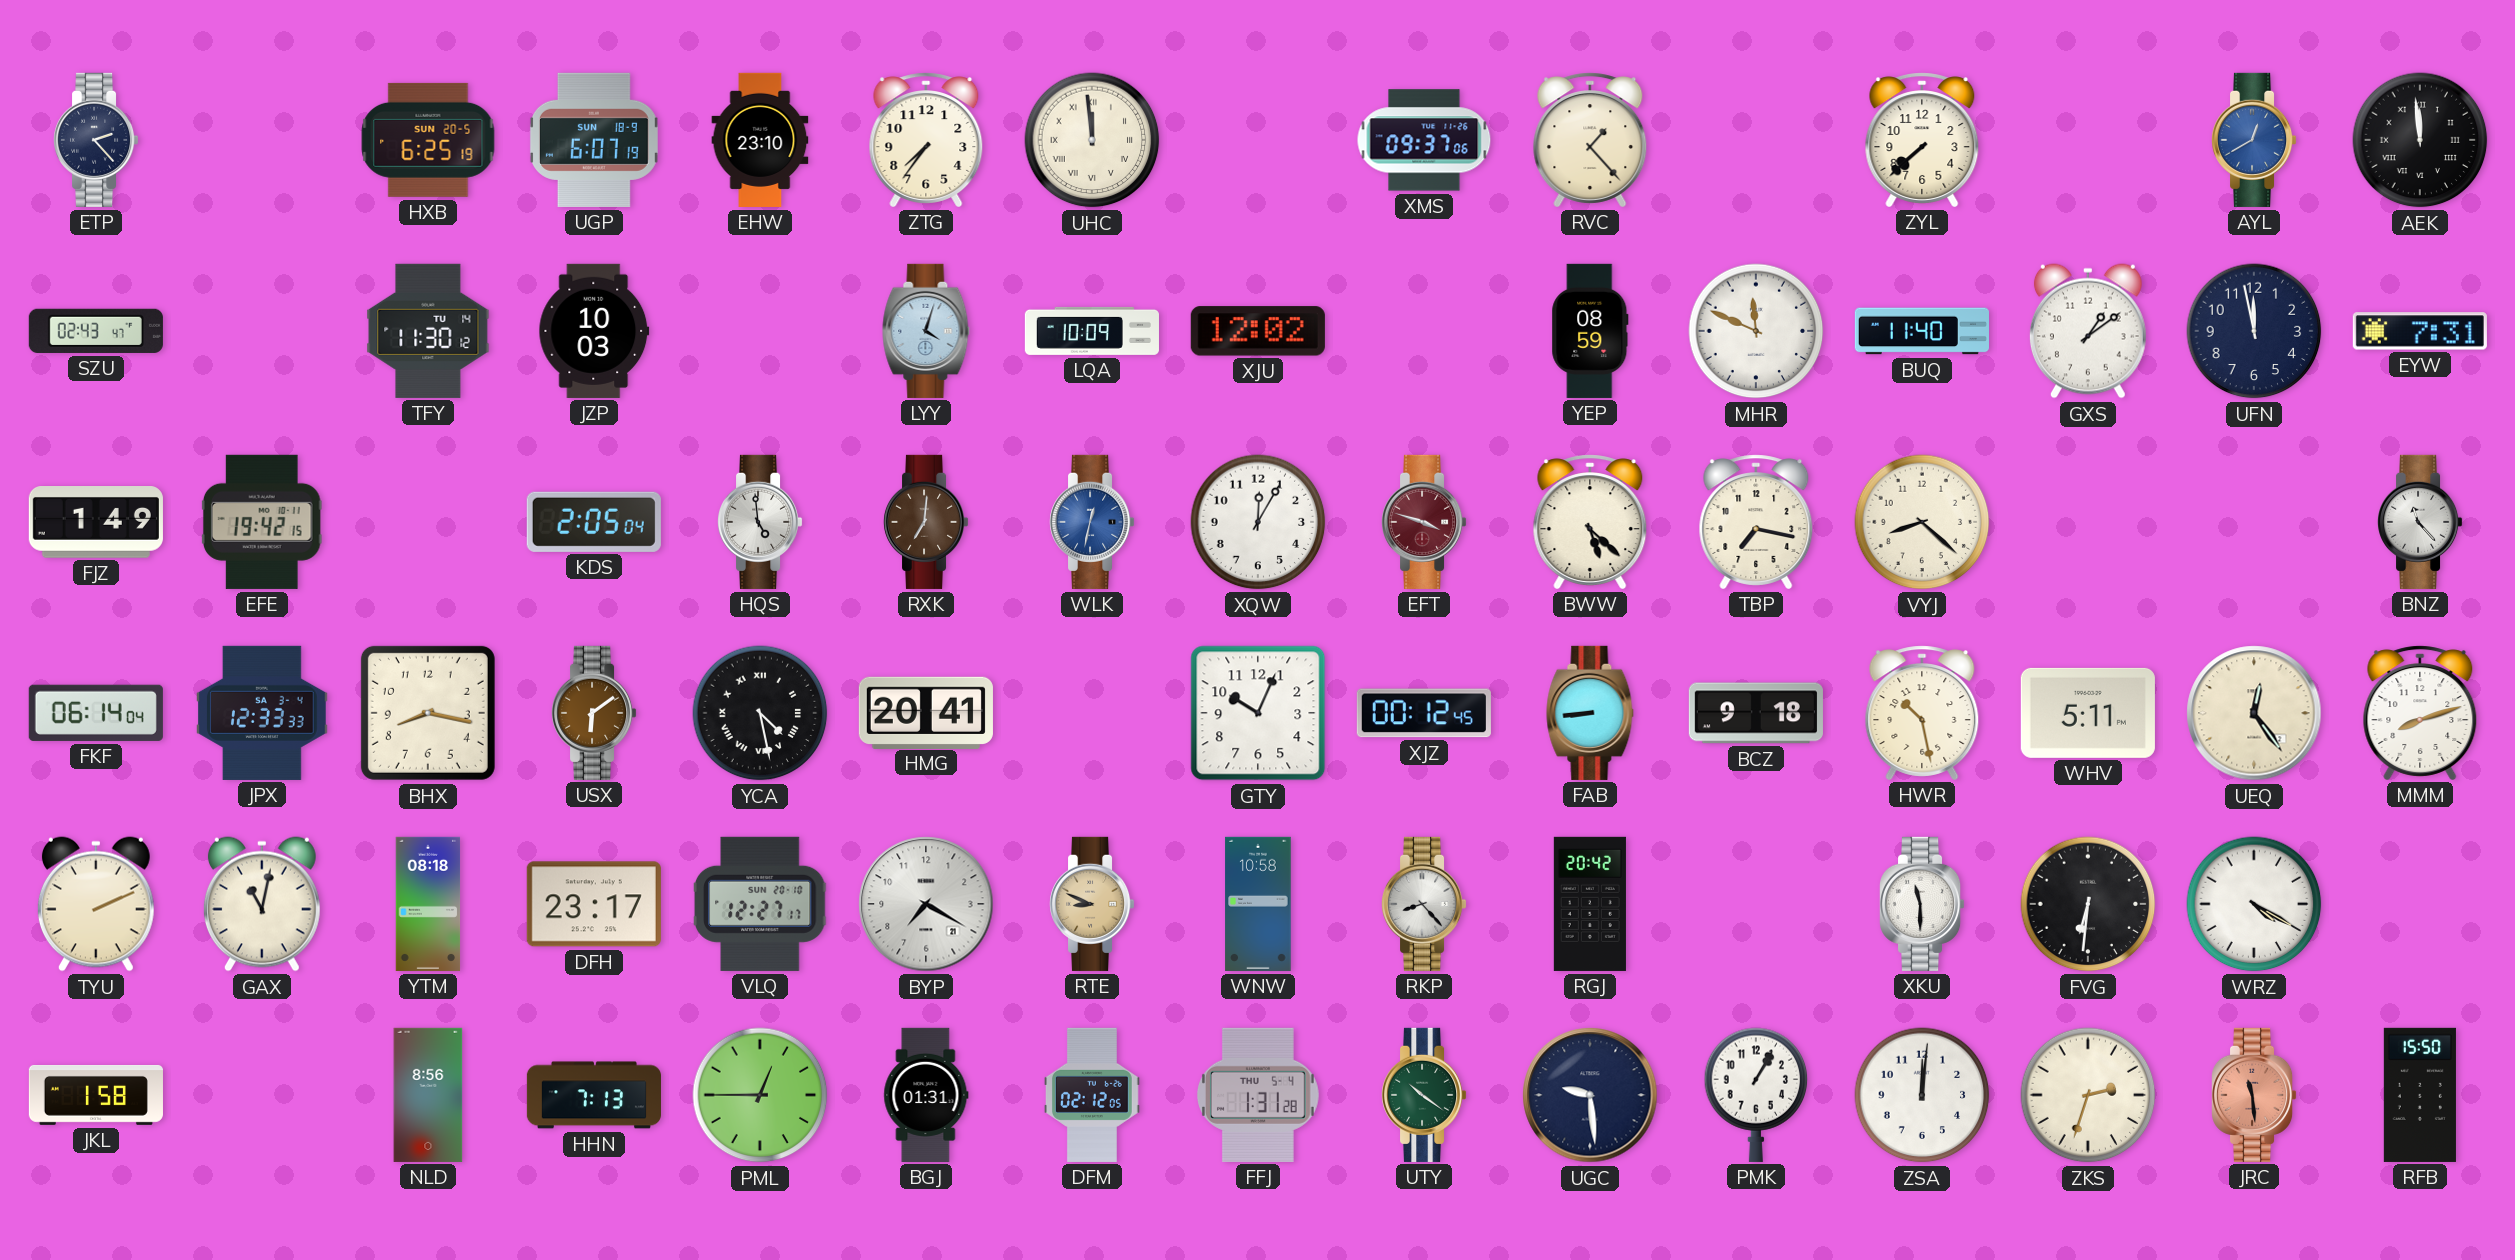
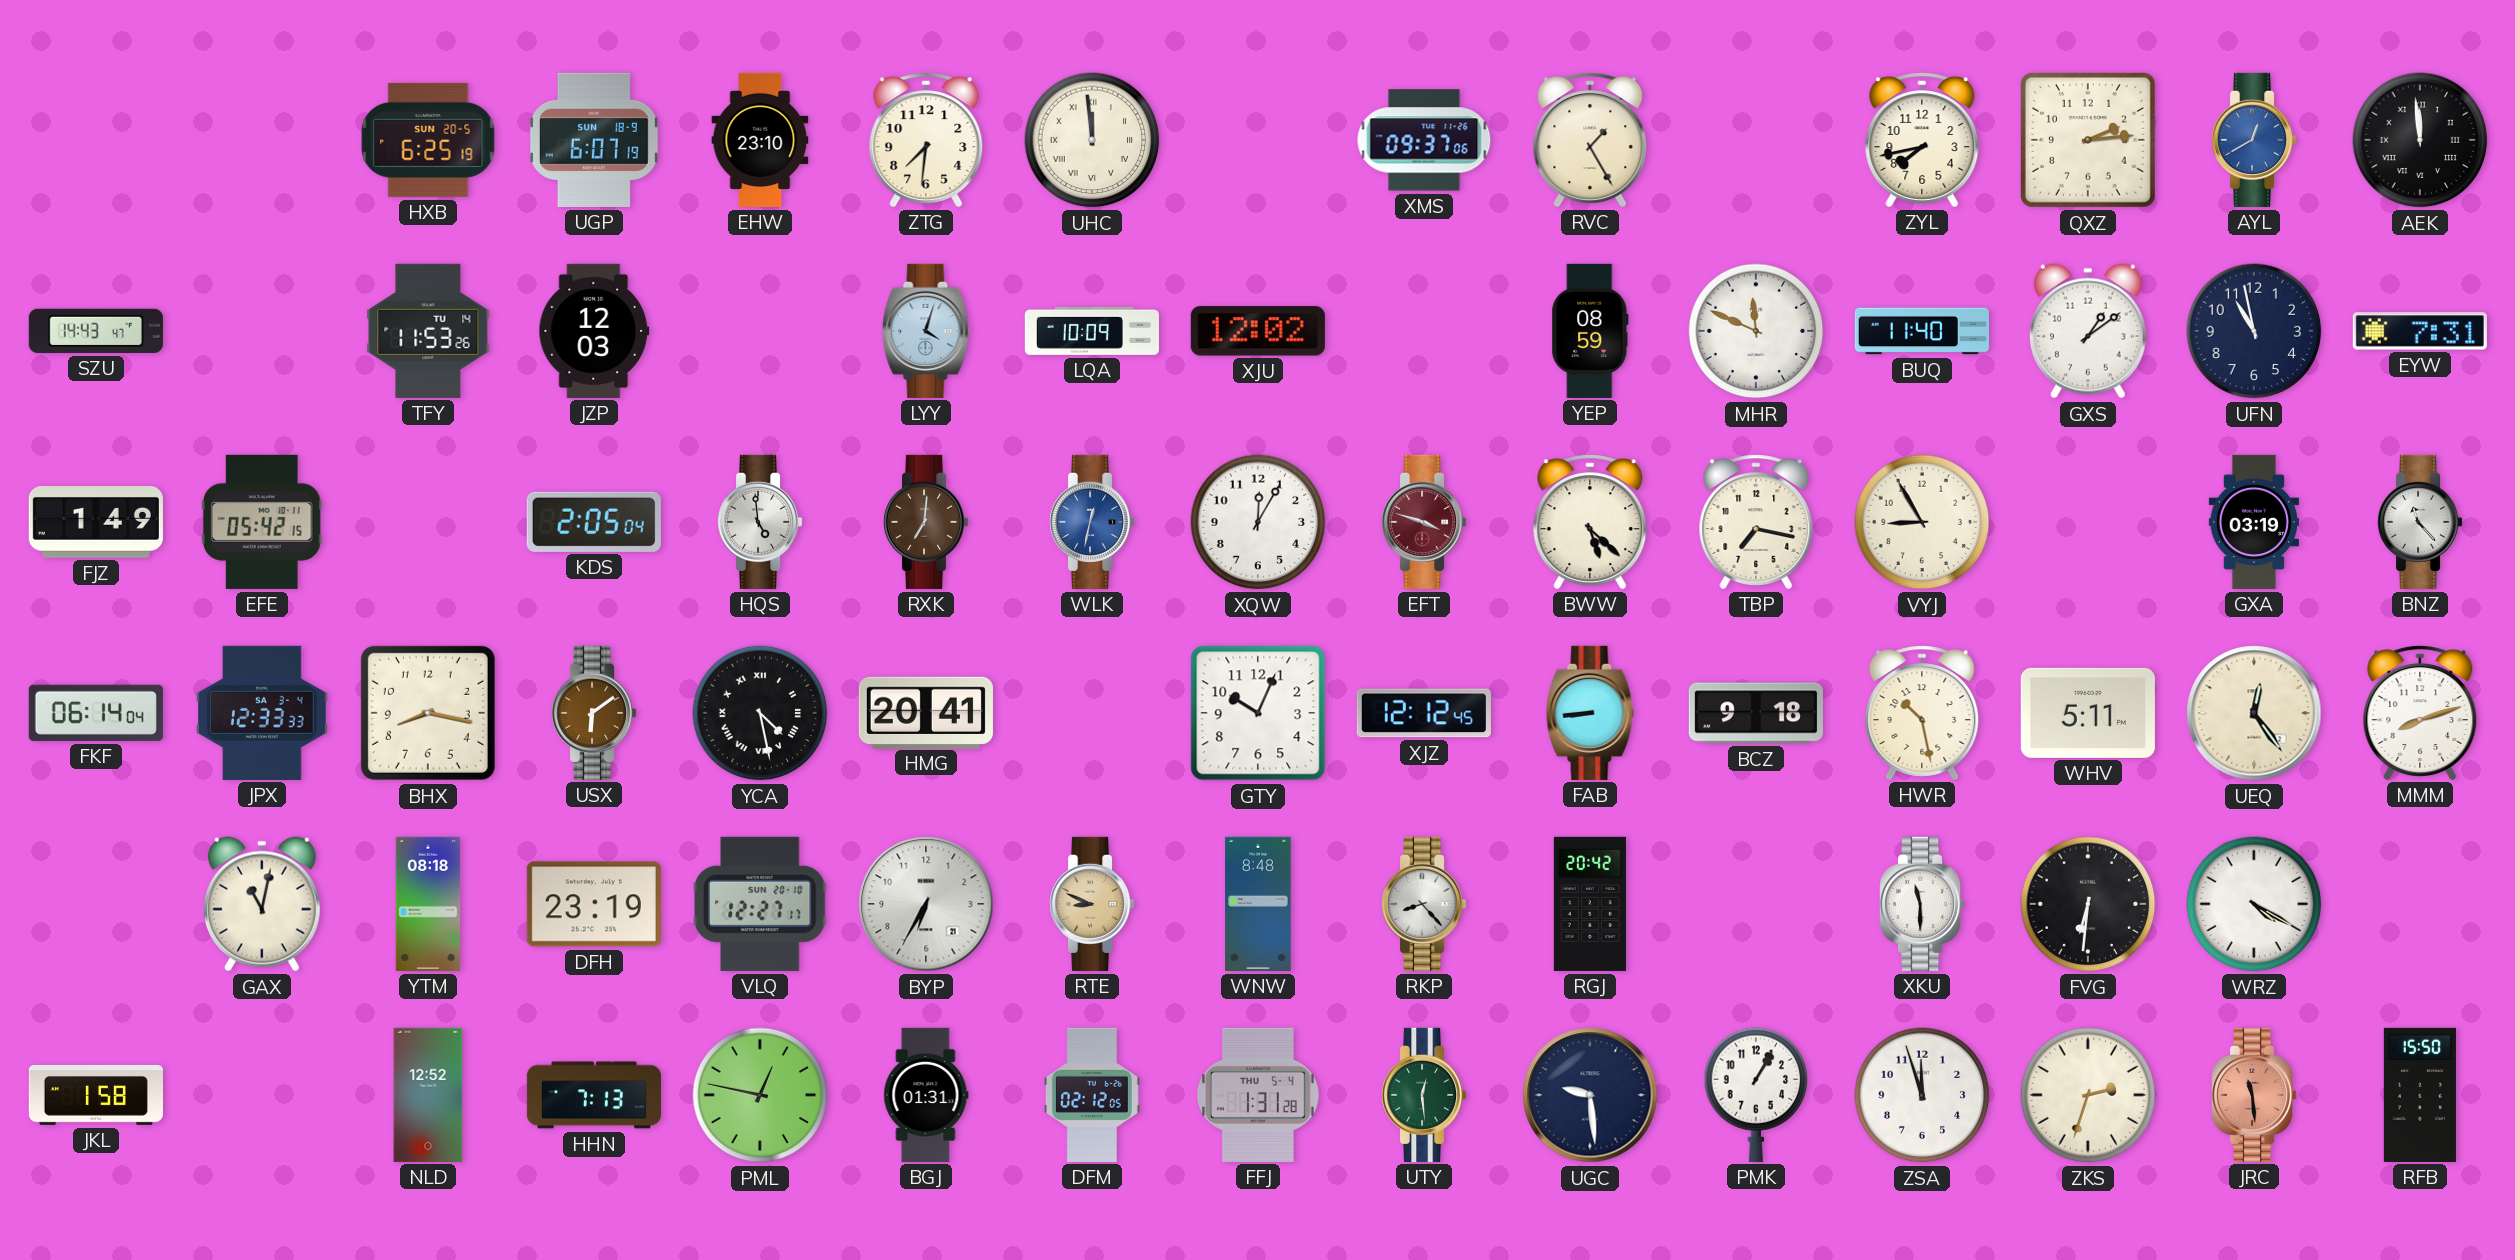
ETP: 2:23 -> none (97, 140)
ZTG: 7:36 -> 7:31 (926, 140)
RVC: 1:23 -> 1:25 (1590, 140)
ZYL: 7:38 -> 7:43 (1922, 140)
QXZ: none -> 2:14 (2088, 140)
SZU: 02:43 -> 14:43 (96, 331)
TFY: 11:30 -> 11:53 (428, 331)
JZP: 10:03 -> 12:03 (594, 331)
UFN: 11:58 -> 10:58 (2254, 331)
EFE: 19:42 -> 05:42 (262, 522)
VYJ: 8:22 -> 8:55 (1922, 522)
GXA: none -> 03:19 (2253, 522)
XJZ: 00:12 -> 12:12 (1424, 713)
TYU: 2:11 -> none (96, 904)
DFH: 23:17 -> 23:19 (594, 904)
BYP: 7:20 -> 6:35 (926, 904)
WNW: 10:58 -> 8:48 (1258, 904)
NLD: 8:56 -> 12:52 (428, 1095)
PML: 12:45 -> 12:47 (760, 1095)
UTY: 10:21 -> 12:29 (1425, 1095)
ZSA: 12:01 -> 11:57 (1922, 1095)
